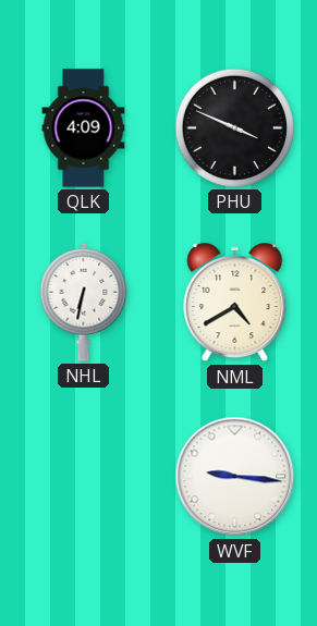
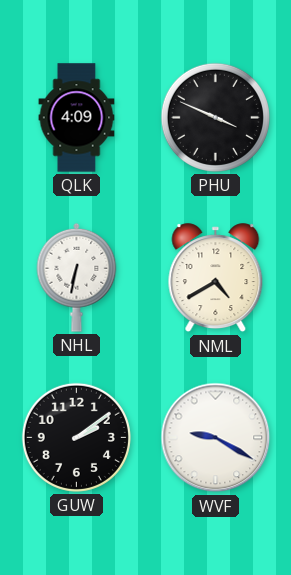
GUW: none -> 2:09 (76, 437)
WVF: 9:16 -> 9:20 (216, 438)
